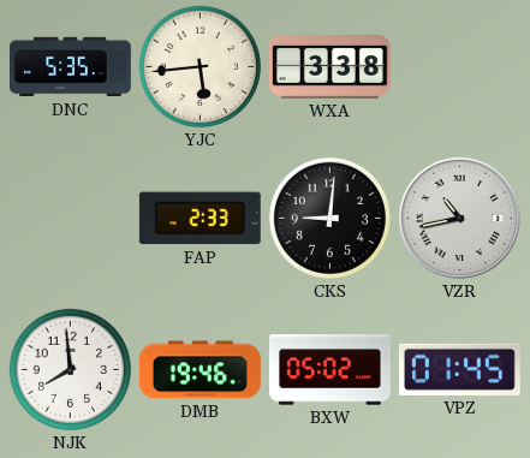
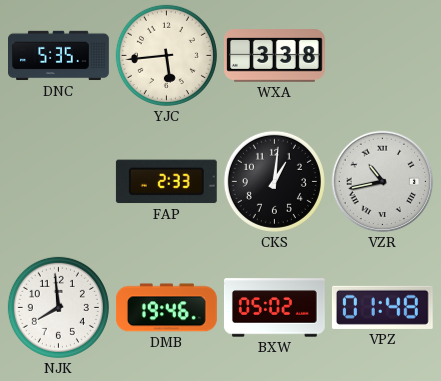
CKS: 9:01 -> 1:01 (274, 181)
VPZ: 01:45 -> 01:48 (382, 307)
